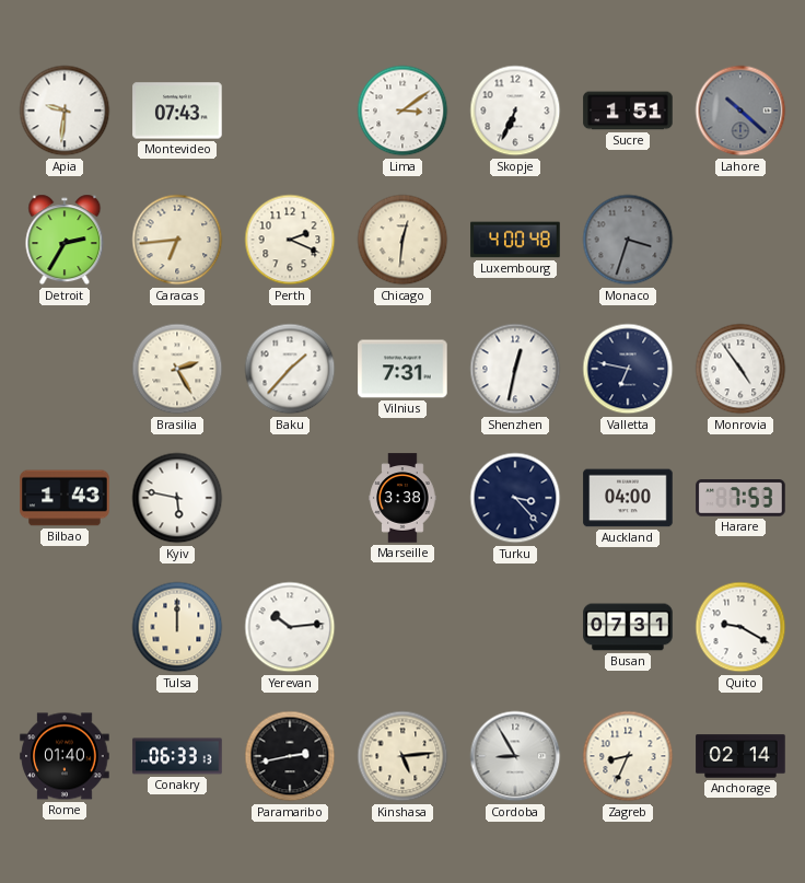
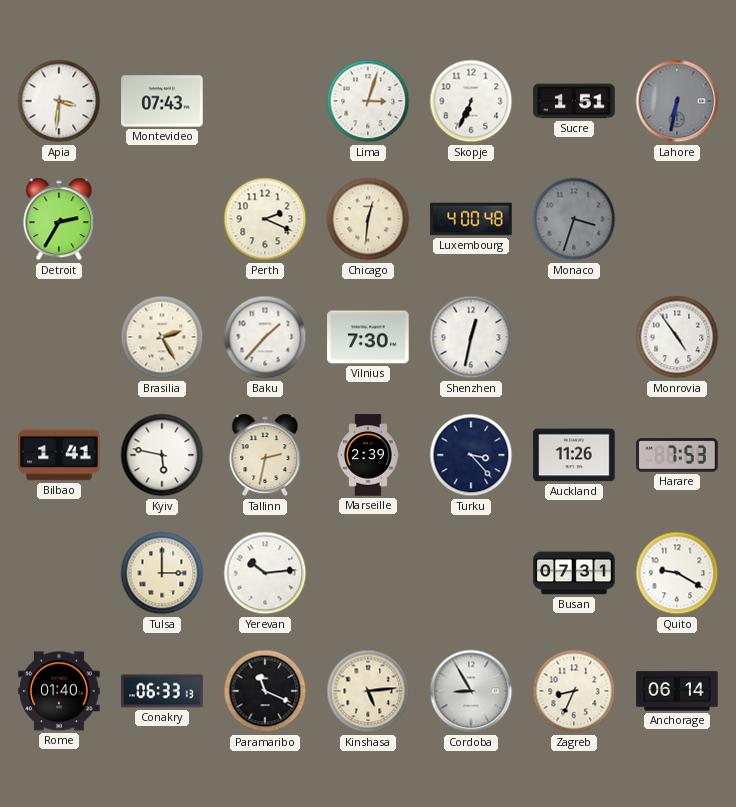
Apia: 9:31 -> 3:31 (59, 101)
Lima: 3:09 -> 3:03 (368, 101)
Lahore: 10:22 -> 6:32 (677, 101)
Caracas: 6:44 -> none (177, 240)
Vilnius: 7:31 -> 7:30 (368, 337)
Valletta: 6:47 -> none (628, 369)
Bilbao: 1:43 -> 1:41 (59, 455)
Tallinn: none -> 2:32 (265, 455)
Marseille: 3:38 -> 2:39 (368, 455)
Auckland: 04:00 -> 11:26 (574, 455)
Tulsa: 12:00 -> 3:00 (162, 573)
Paramaribo: 2:43 -> 11:19 (265, 691)
Anchorage: 02:14 -> 06:14 (677, 691)
